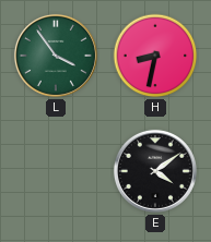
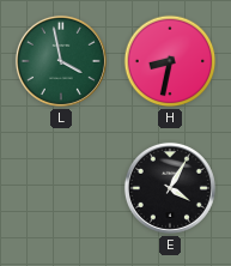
L: 3:54 -> 3:58 (61, 61)
E: 4:09 -> 4:05 (170, 188)
